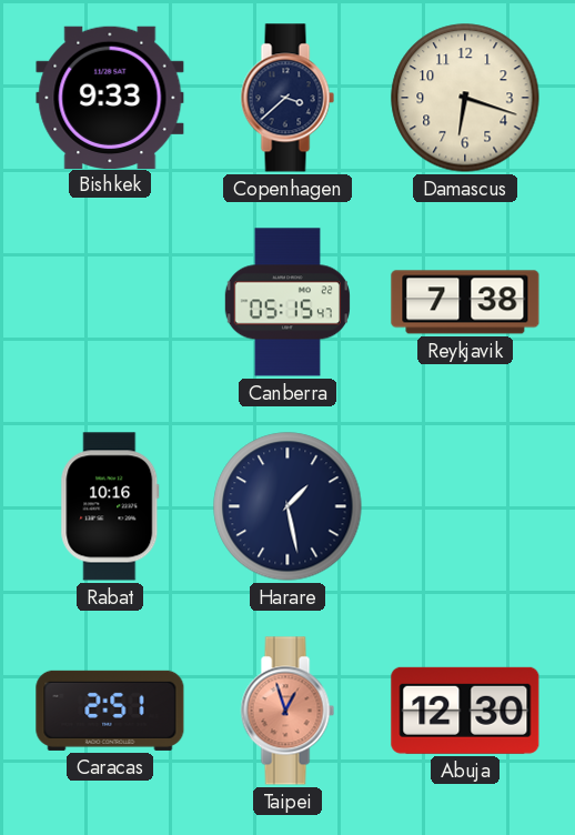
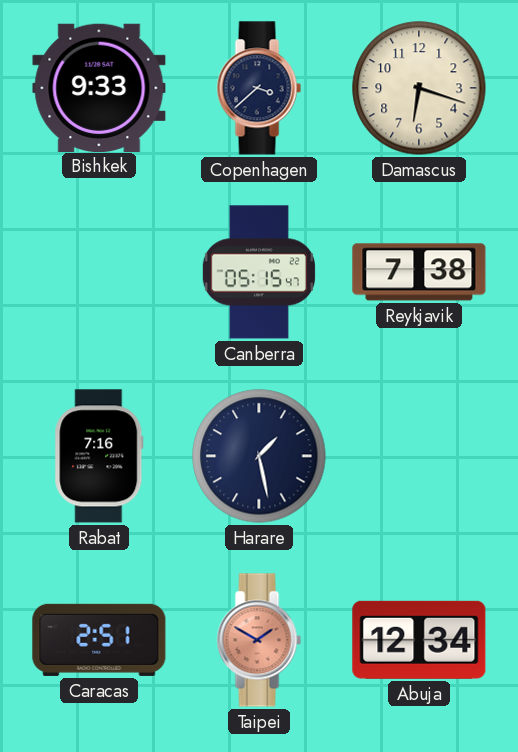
Rabat: 10:16 -> 7:16 (99, 456)
Taipei: 12:57 -> 1:50 (259, 640)
Abuja: 12:30 -> 12:34 (419, 640)
